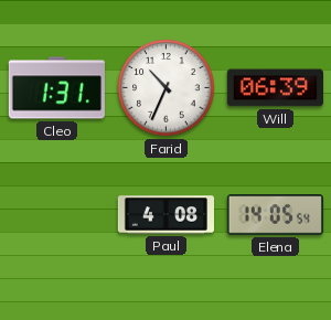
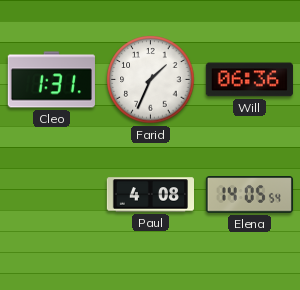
Farid: 10:34 -> 1:34 (151, 80)
Will: 06:39 -> 06:36 (249, 80)
